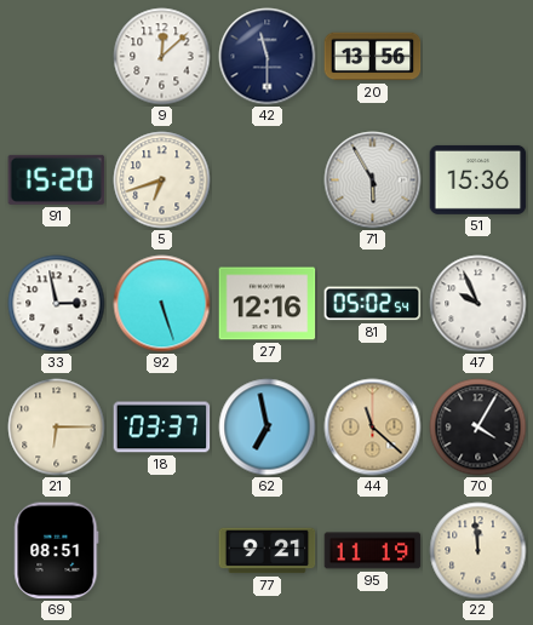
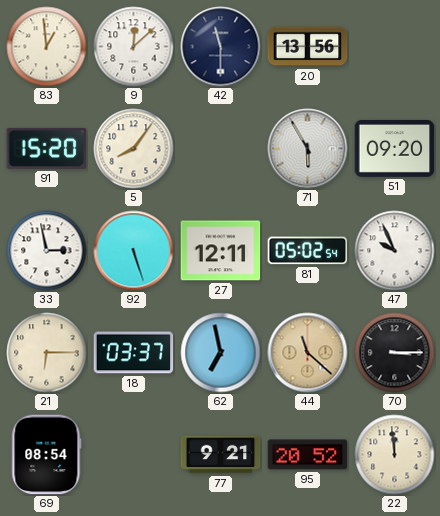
83: none -> 12:59 (47, 47)
5: 6:42 -> 8:06 (134, 149)
51: 15:36 -> 09:20 (395, 148)
27: 12:16 -> 12:11 (221, 251)
70: 4:05 -> 3:15 (395, 353)
69: 08:51 -> 08:54 (47, 455)
95: 11:19 -> 20:52 (308, 455)
